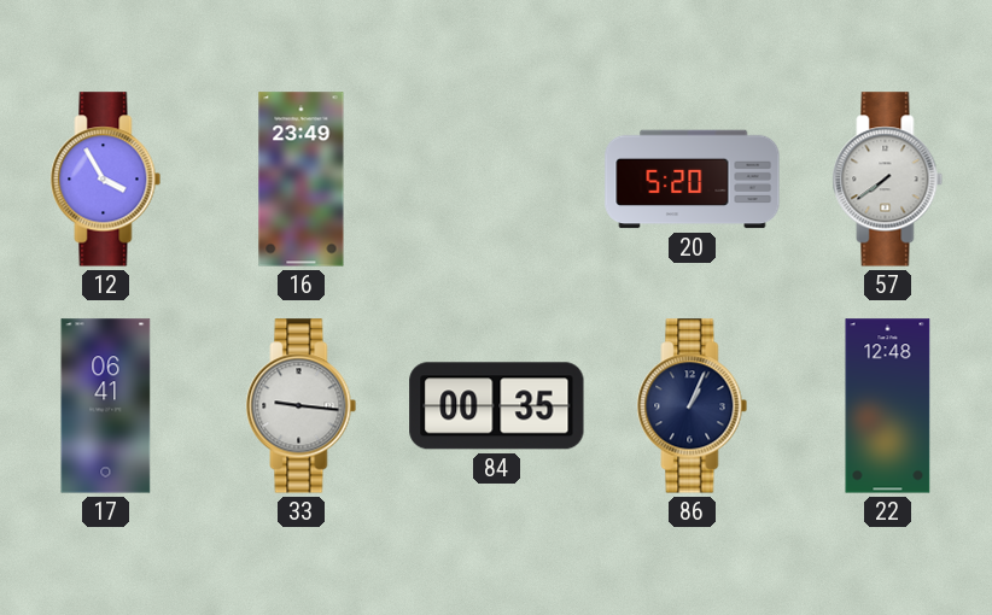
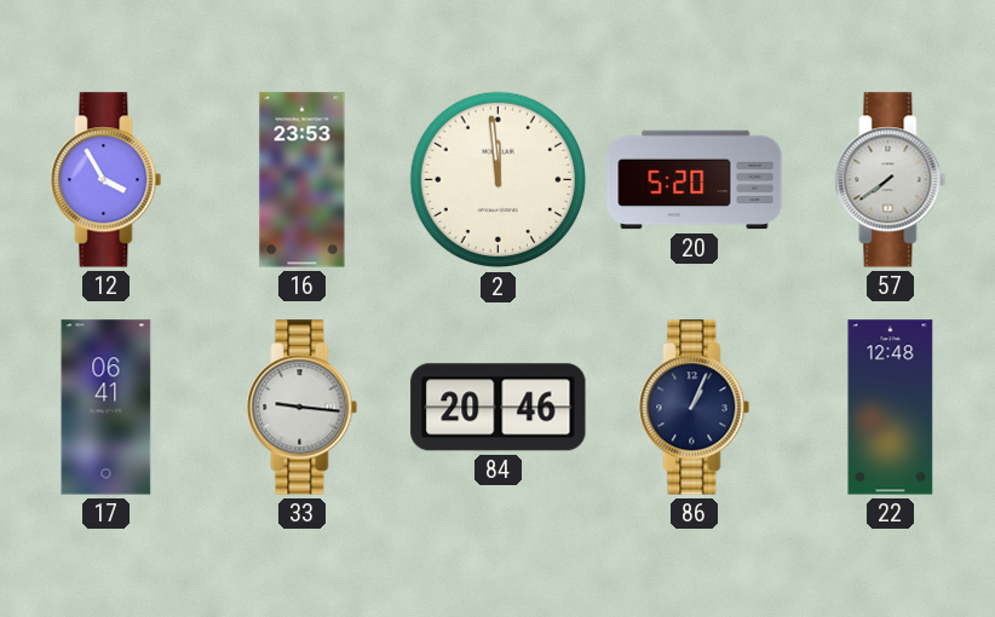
16: 23:49 -> 23:53 (303, 180)
2: none -> 11:59 (499, 180)
84: 00:35 -> 20:46 (499, 408)
